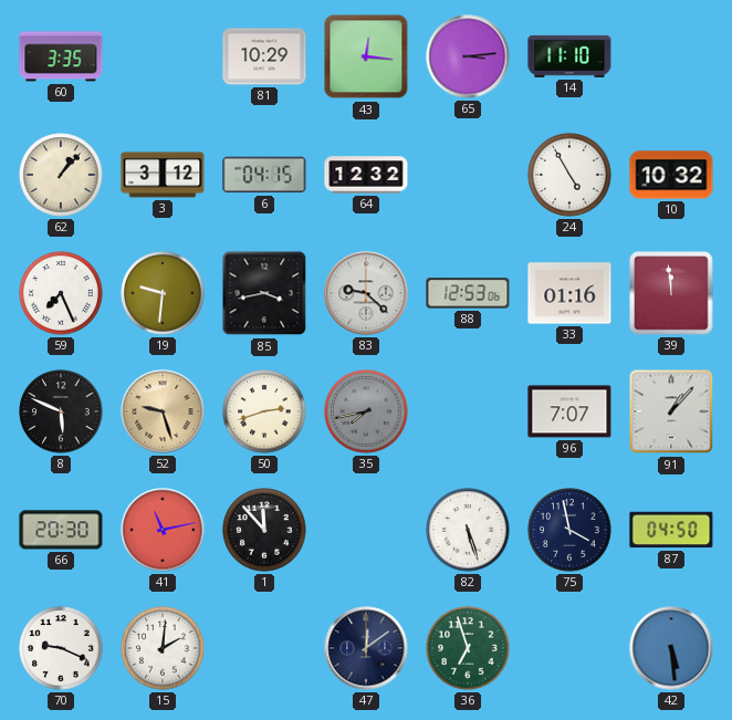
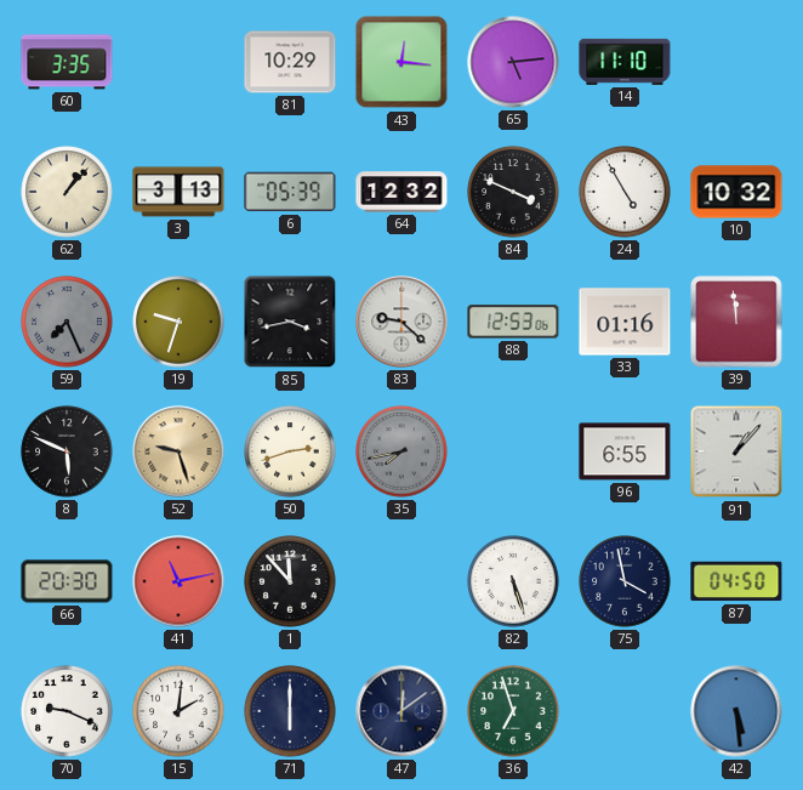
65: 3:14 -> 5:14 (513, 62)
3: 3:12 -> 3:13 (178, 192)
6: 04:15 -> 05:39 (290, 192)
84: none -> 3:49 (513, 192)
59 dial: white -> grey (67, 322)
19: 9:31 -> 9:33 (178, 322)
96: 7:07 -> 6:55 (625, 451)
71: none -> 6:00 (290, 711)
